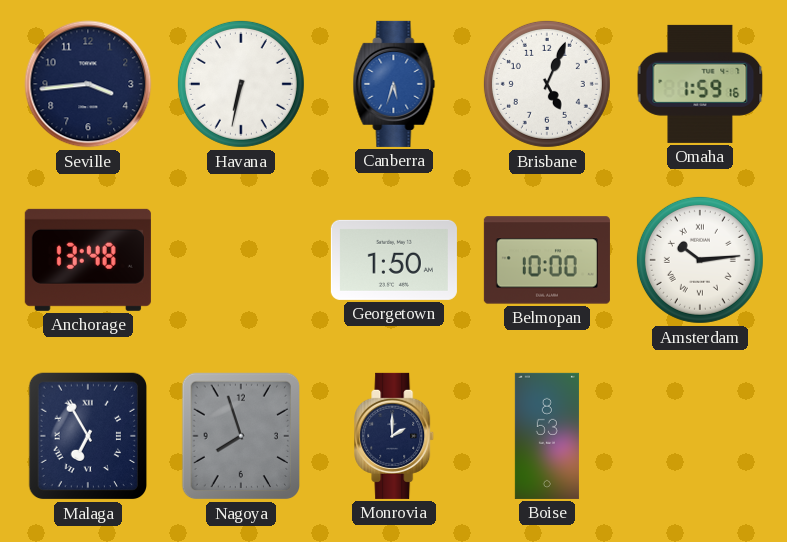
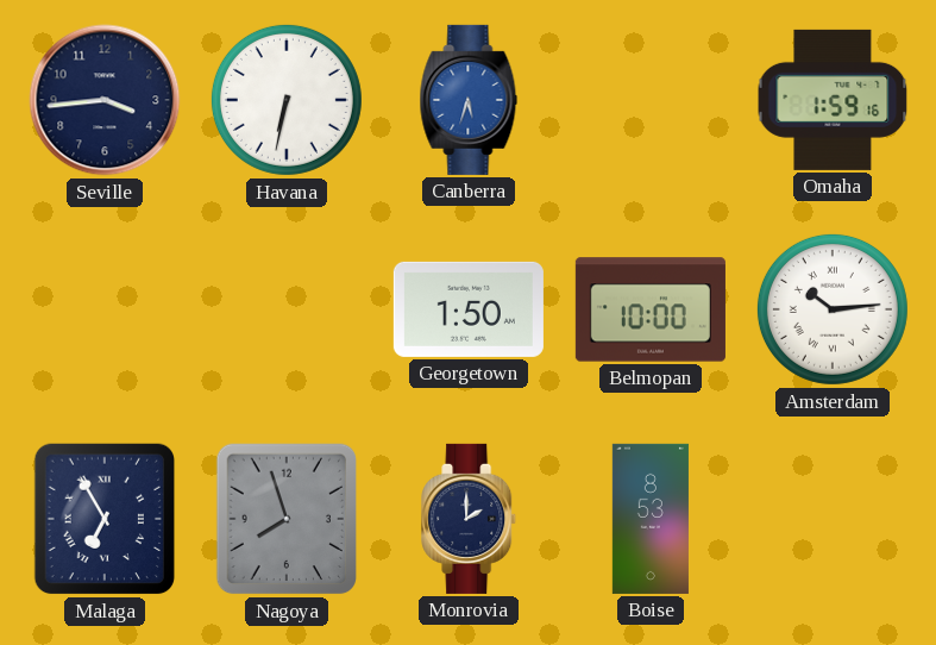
Brisbane: 5:04 -> none (547, 84)
Anchorage: 13:48 -> none (88, 260)
